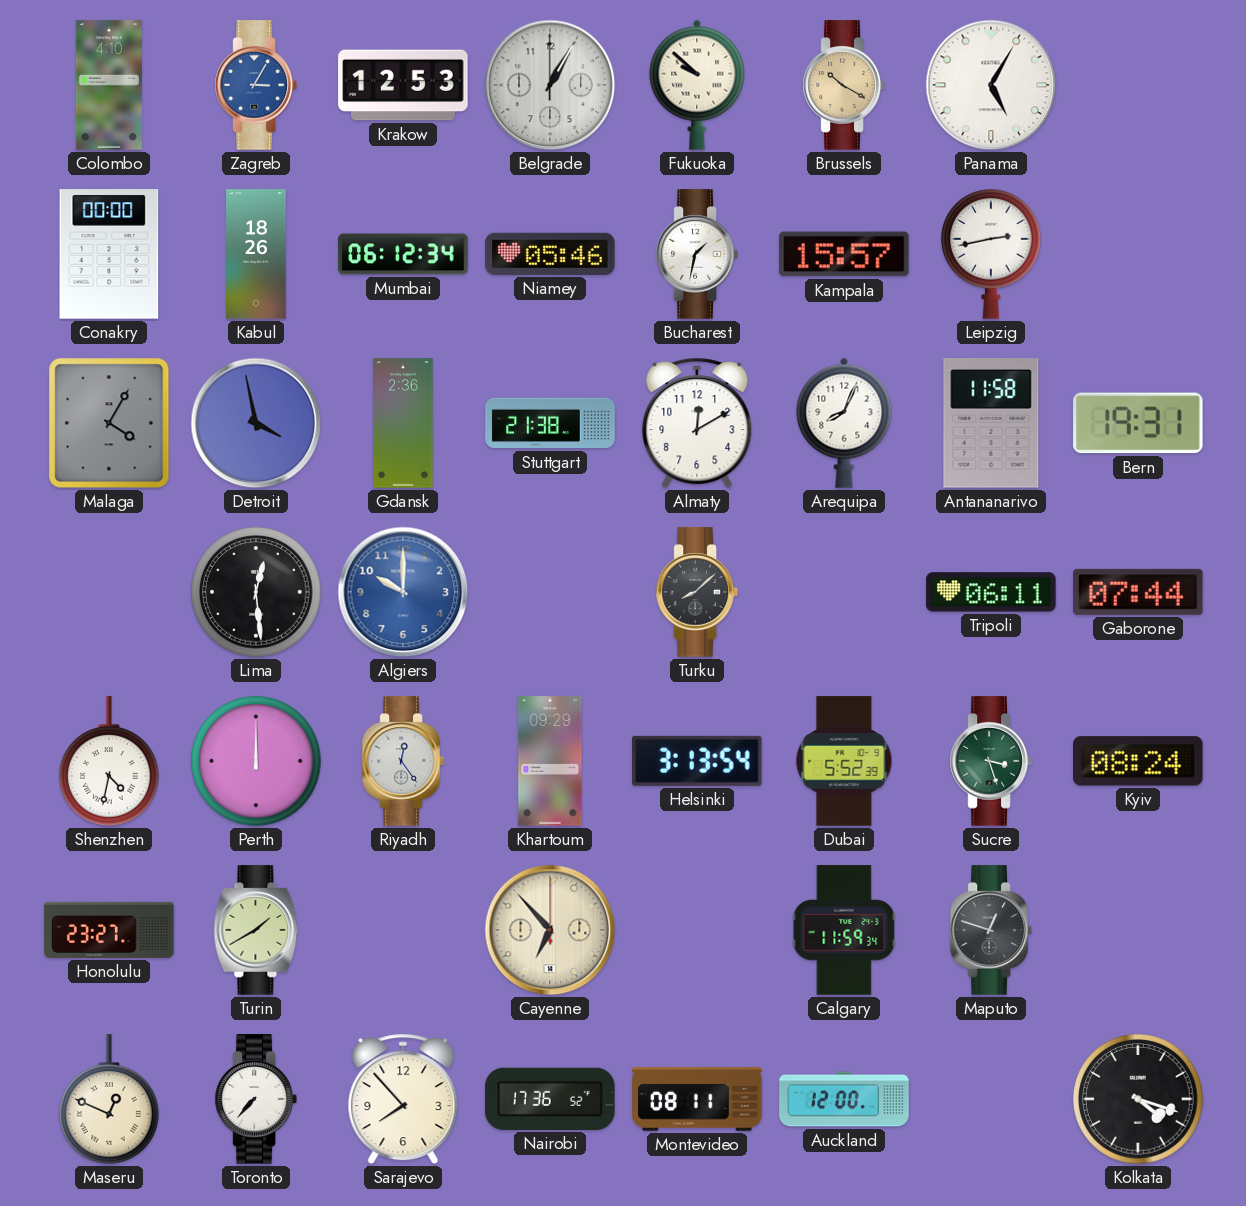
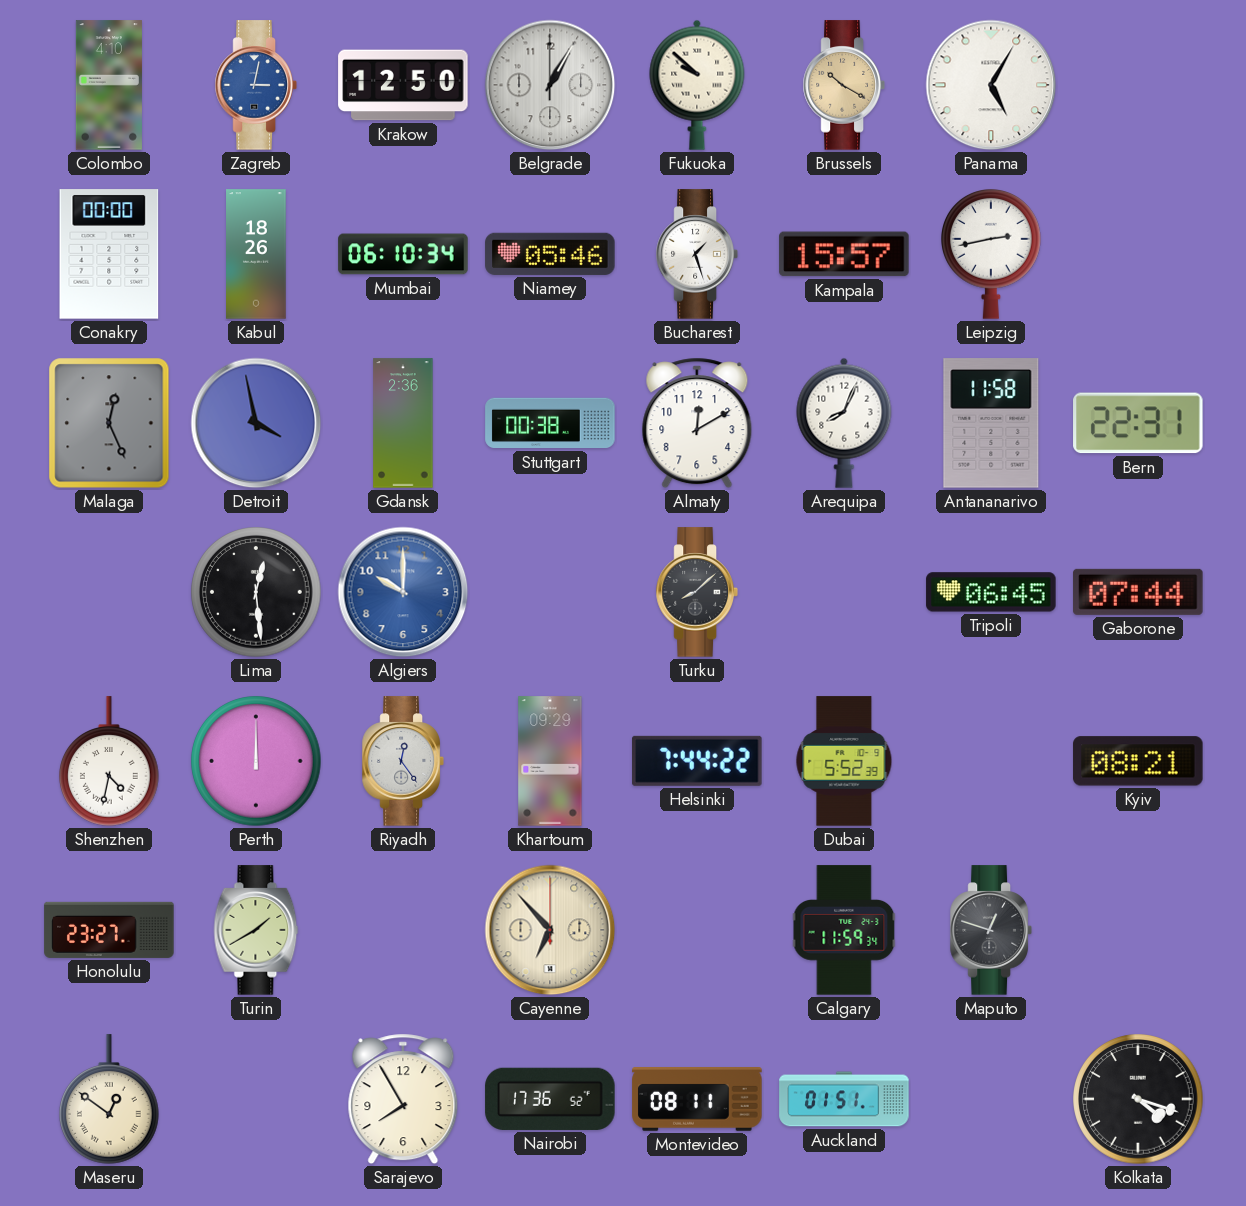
Zagreb: 3:05 -> 3:02 (256, 85)
Krakow: 12:53 -> 12:50 (403, 85)
Mumbai: 06:12 -> 06:10 (403, 254)
Bucharest: 1:32 -> 1:27 (697, 254)
Malaga: 4:05 -> 12:26 (109, 423)
Stuttgart: 21:38 -> 00:38 (550, 423)
Bern: 19:31 -> 22:31 (1138, 423)
Tripoli: 06:11 -> 06:45 (991, 592)
Helsinki: 3:13 -> 7:44 (697, 761)
Sucre: 3:27 -> none (991, 761)
Kyiv: 08:24 -> 08:21 (1138, 761)
Maseru: 12:49 -> 12:51 (110, 1099)
Toronto: 7:37 -> none (256, 1099)
Sarajevo: 7:53 -> 7:55 (403, 1099)
Auckland: 12:00 -> 01:51 (844, 1099)
